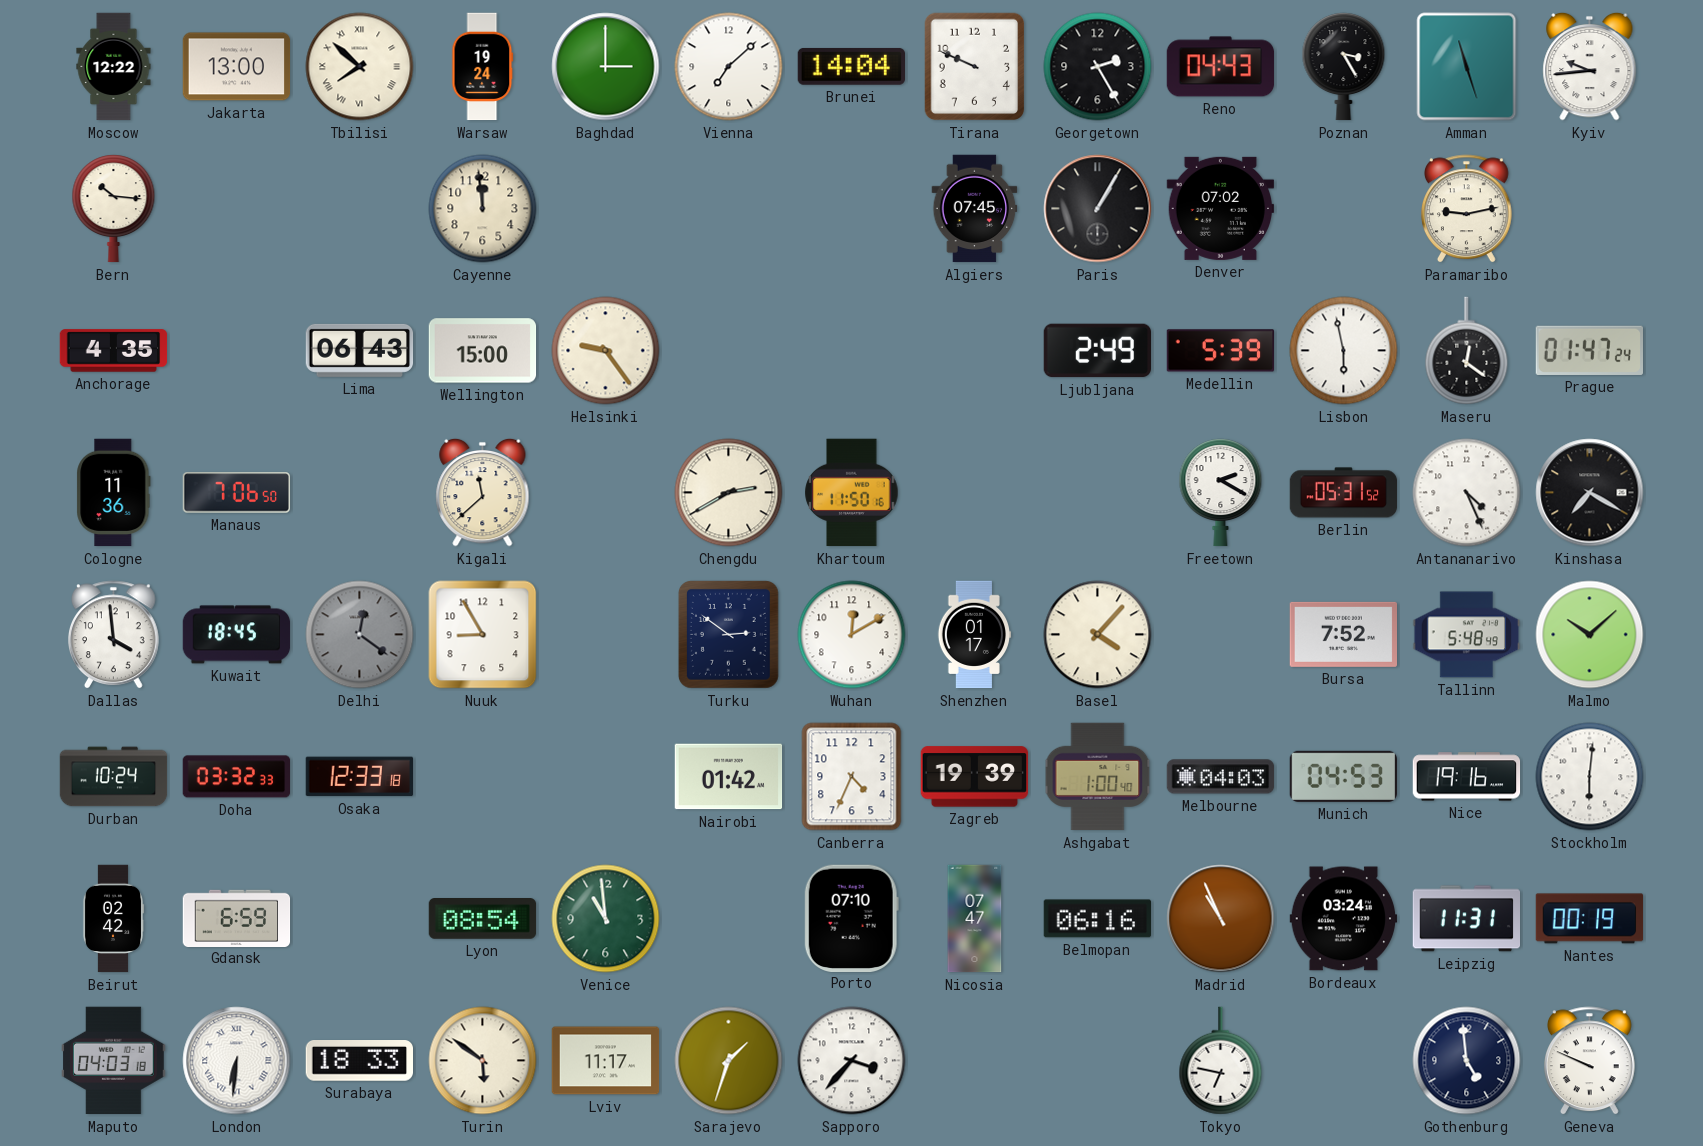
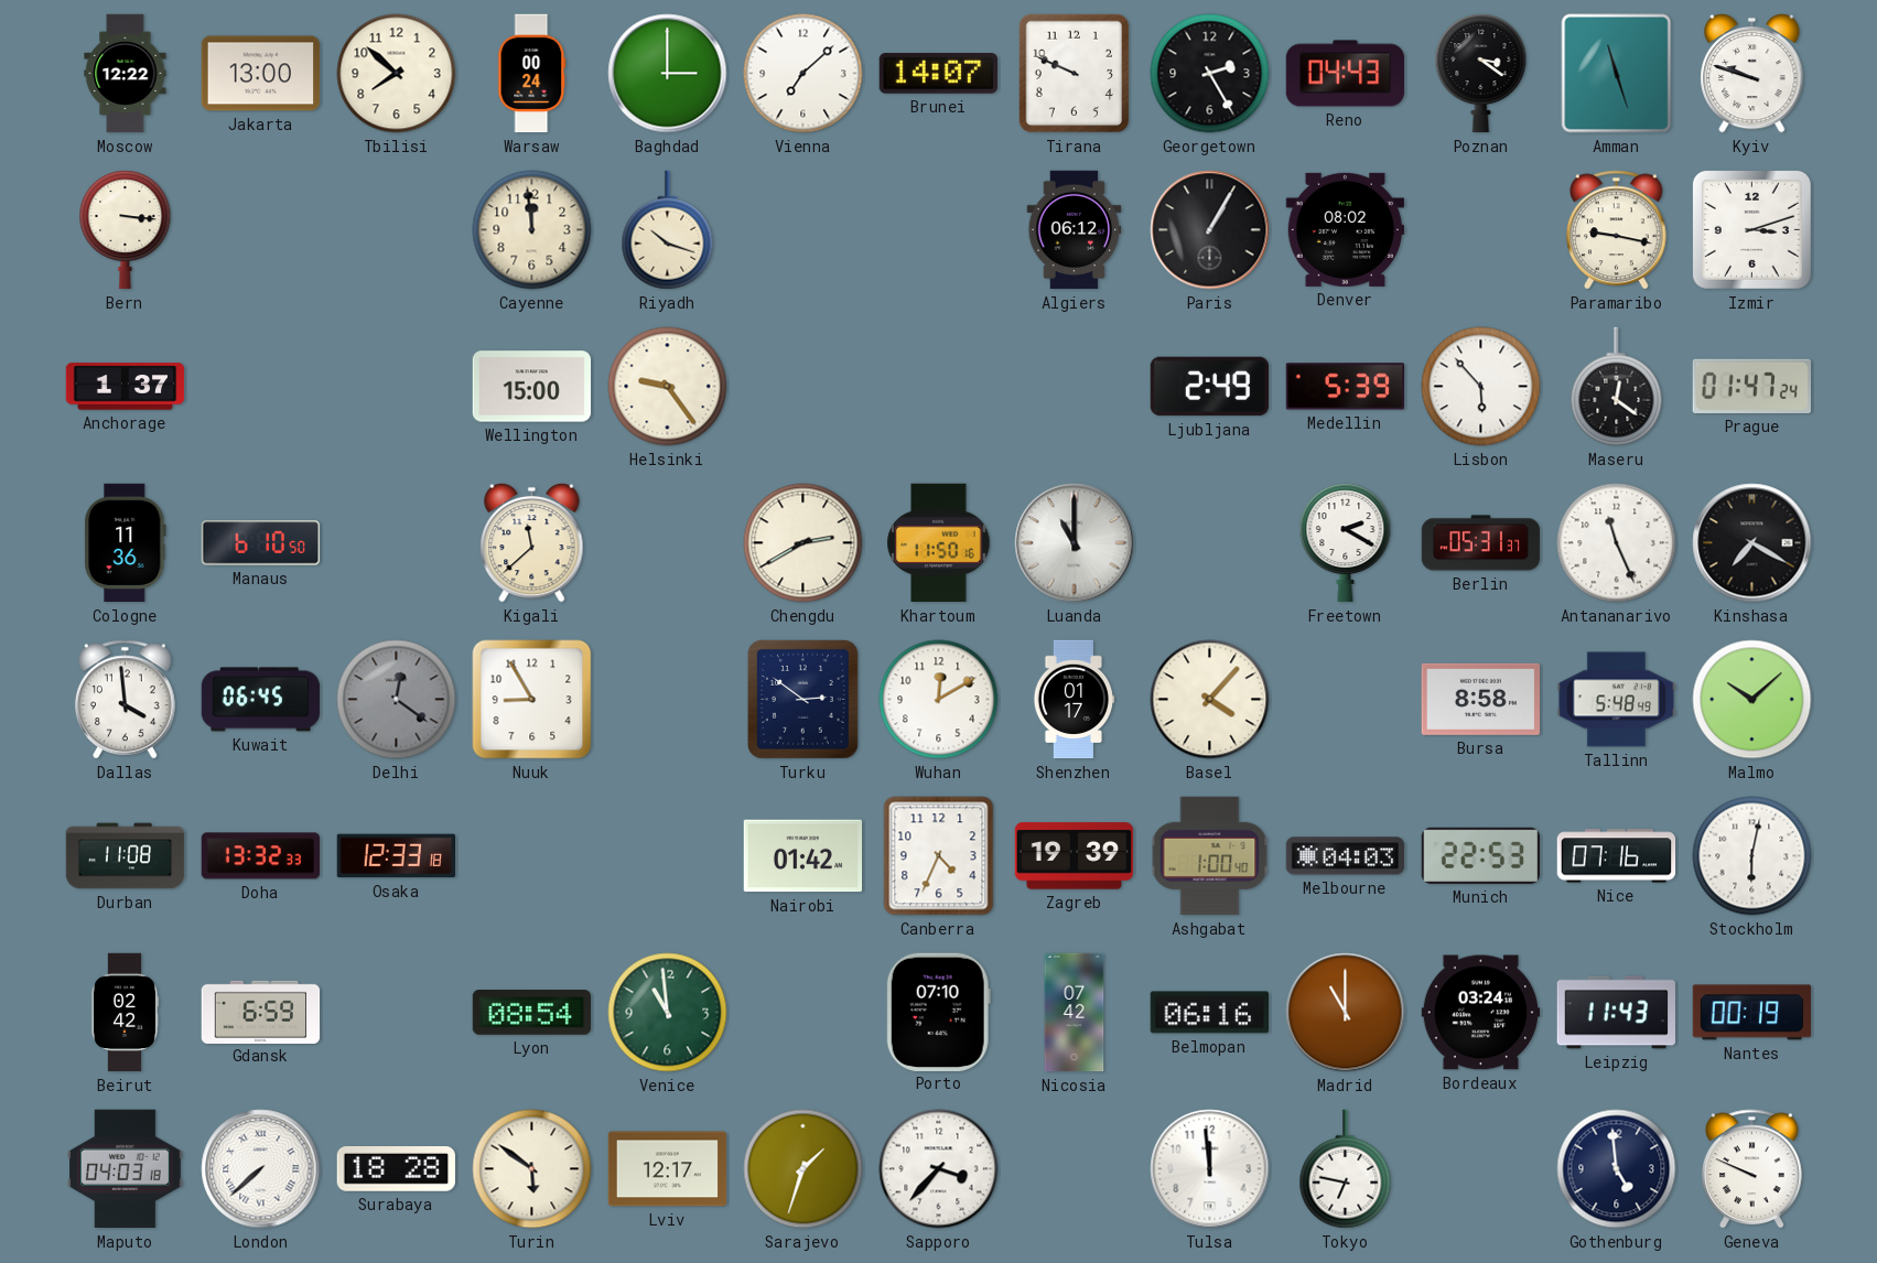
Tbilisi numerals: Roman -> Arabic (397, 74)
Warsaw: 19:24 -> 00:24 (532, 74)
Brunei: 14:04 -> 14:07 (938, 73)
Poznan: 3:25 -> 3:21 (1481, 74)
Kyiv: 9:44 -> 9:48 (1752, 73)
Bern: 10:16 -> 3:16 (126, 230)
Riyadh: none -> 10:18 (668, 230)
Algiers: 07:45 -> 06:12 (1075, 230)
Denver: 07:02 -> 08:02 (1345, 229)
Paramaribo: 9:13 -> 9:17 (1617, 230)
Izmir: none -> 3:12 (1751, 229)
Anchorage: 4:35 -> 1:37 (126, 387)
Lima: 06:43 -> none (360, 350)
Lisbon: 5:58 -> 5:53 (1481, 387)
Manaus: 7:06 -> 6:10 (261, 543)
Luanda: none -> 11:00 (1075, 543)
Berlin: 05:31:52 -> 05:31:37 (1481, 543)
Antananarivo: 4:26 -> 11:26 (1617, 543)
Kuwait: 18:45 -> 06:45 (261, 700)
Bursa: 7:52 -> 8:58 (1480, 699)
Durban: 10:24 -> 11:08 (126, 856)
Doha: 03:32 -> 13:32 (261, 856)
Munich: 04:53 -> 22:53 (1480, 855)
Nice: 19:16 -> 07:16 (1617, 856)
Stockholm: 6:01 -> 6:02 (1752, 856)
Nicosia: 07:47 -> 07:42 (1075, 1013)
Madrid: 10:56 -> 11:00 (1346, 1013)
Leipzig: 11:31 -> 11:43 (1617, 1013)
London: 6:31 -> 7:38 (261, 1169)
Surabaya: 18:33 -> 18:28 (396, 1169)
Lviv: 11:17 -> 12:17 (668, 1169)
Tulsa: none -> 11:59 (1210, 1169)
